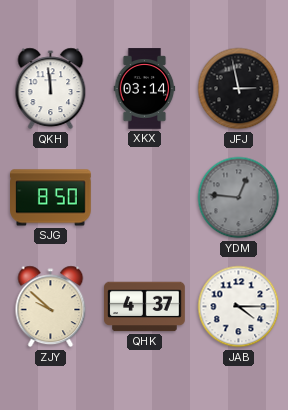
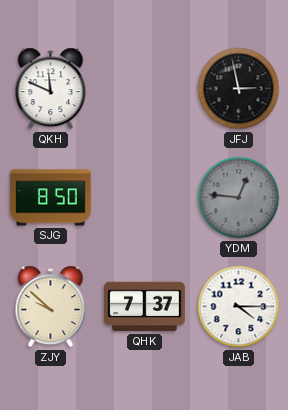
QKH: 11:59 -> 11:49 (51, 89)
XKX: 03:14 -> none (145, 89)
QHK: 4:37 -> 7:37 (145, 307)
